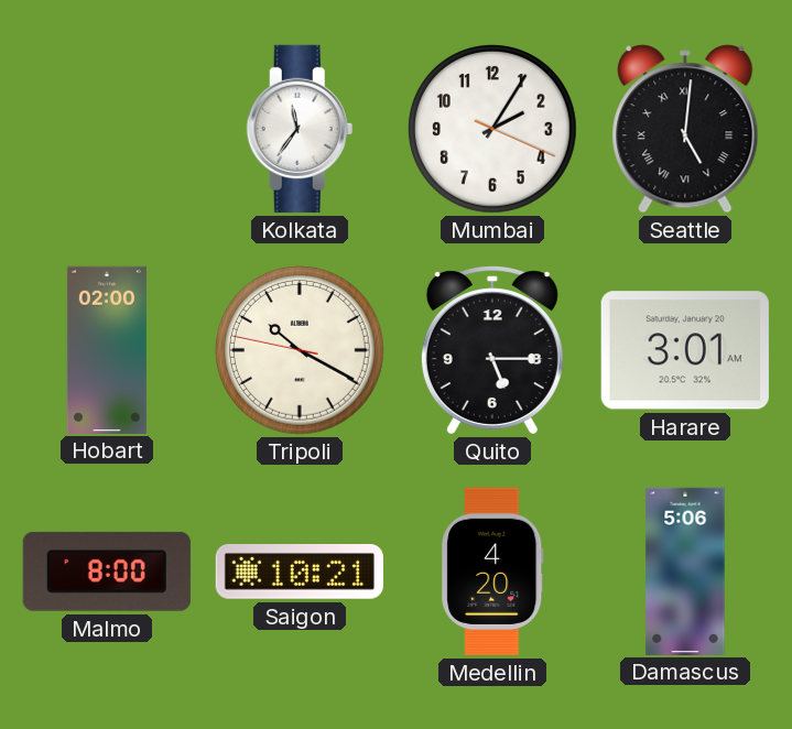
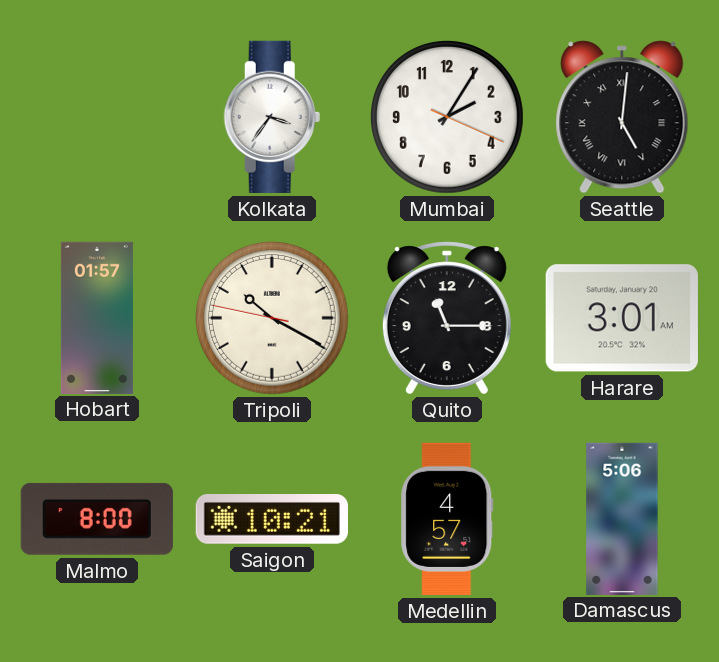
Kolkata: 11:36 -> 3:36 (272, 117)
Hobart: 02:00 -> 01:57 (97, 317)
Quito: 5:15 -> 11:15 (447, 318)
Medellin: 4:20 -> 4:57 (447, 519)
